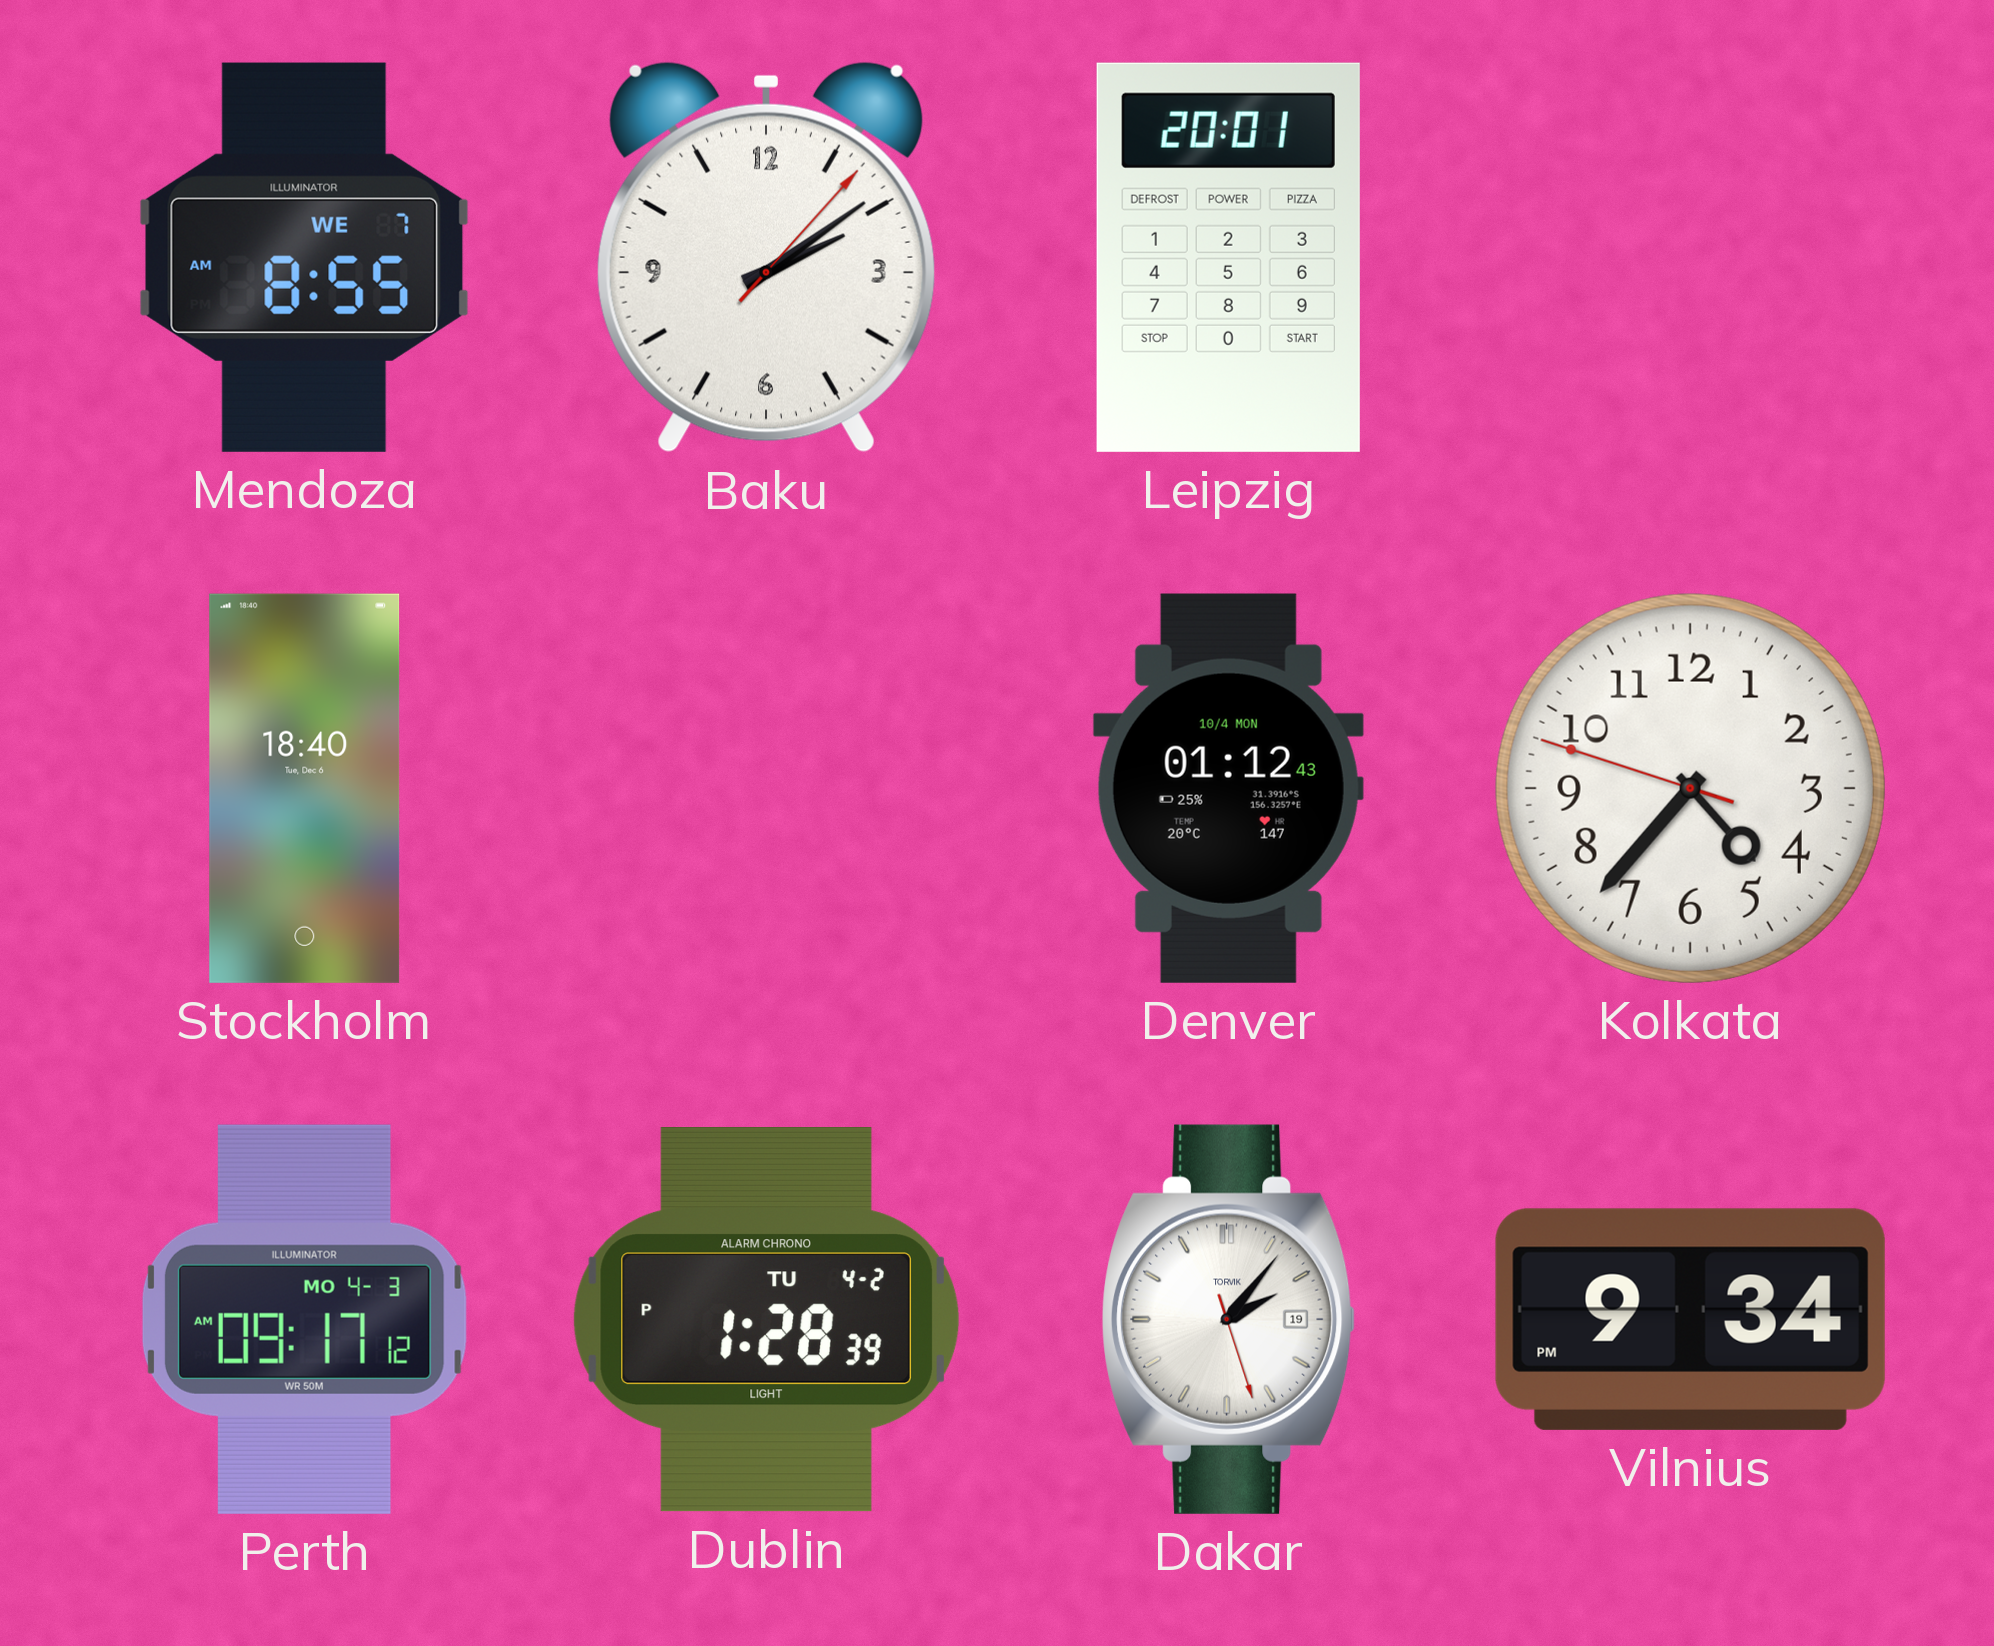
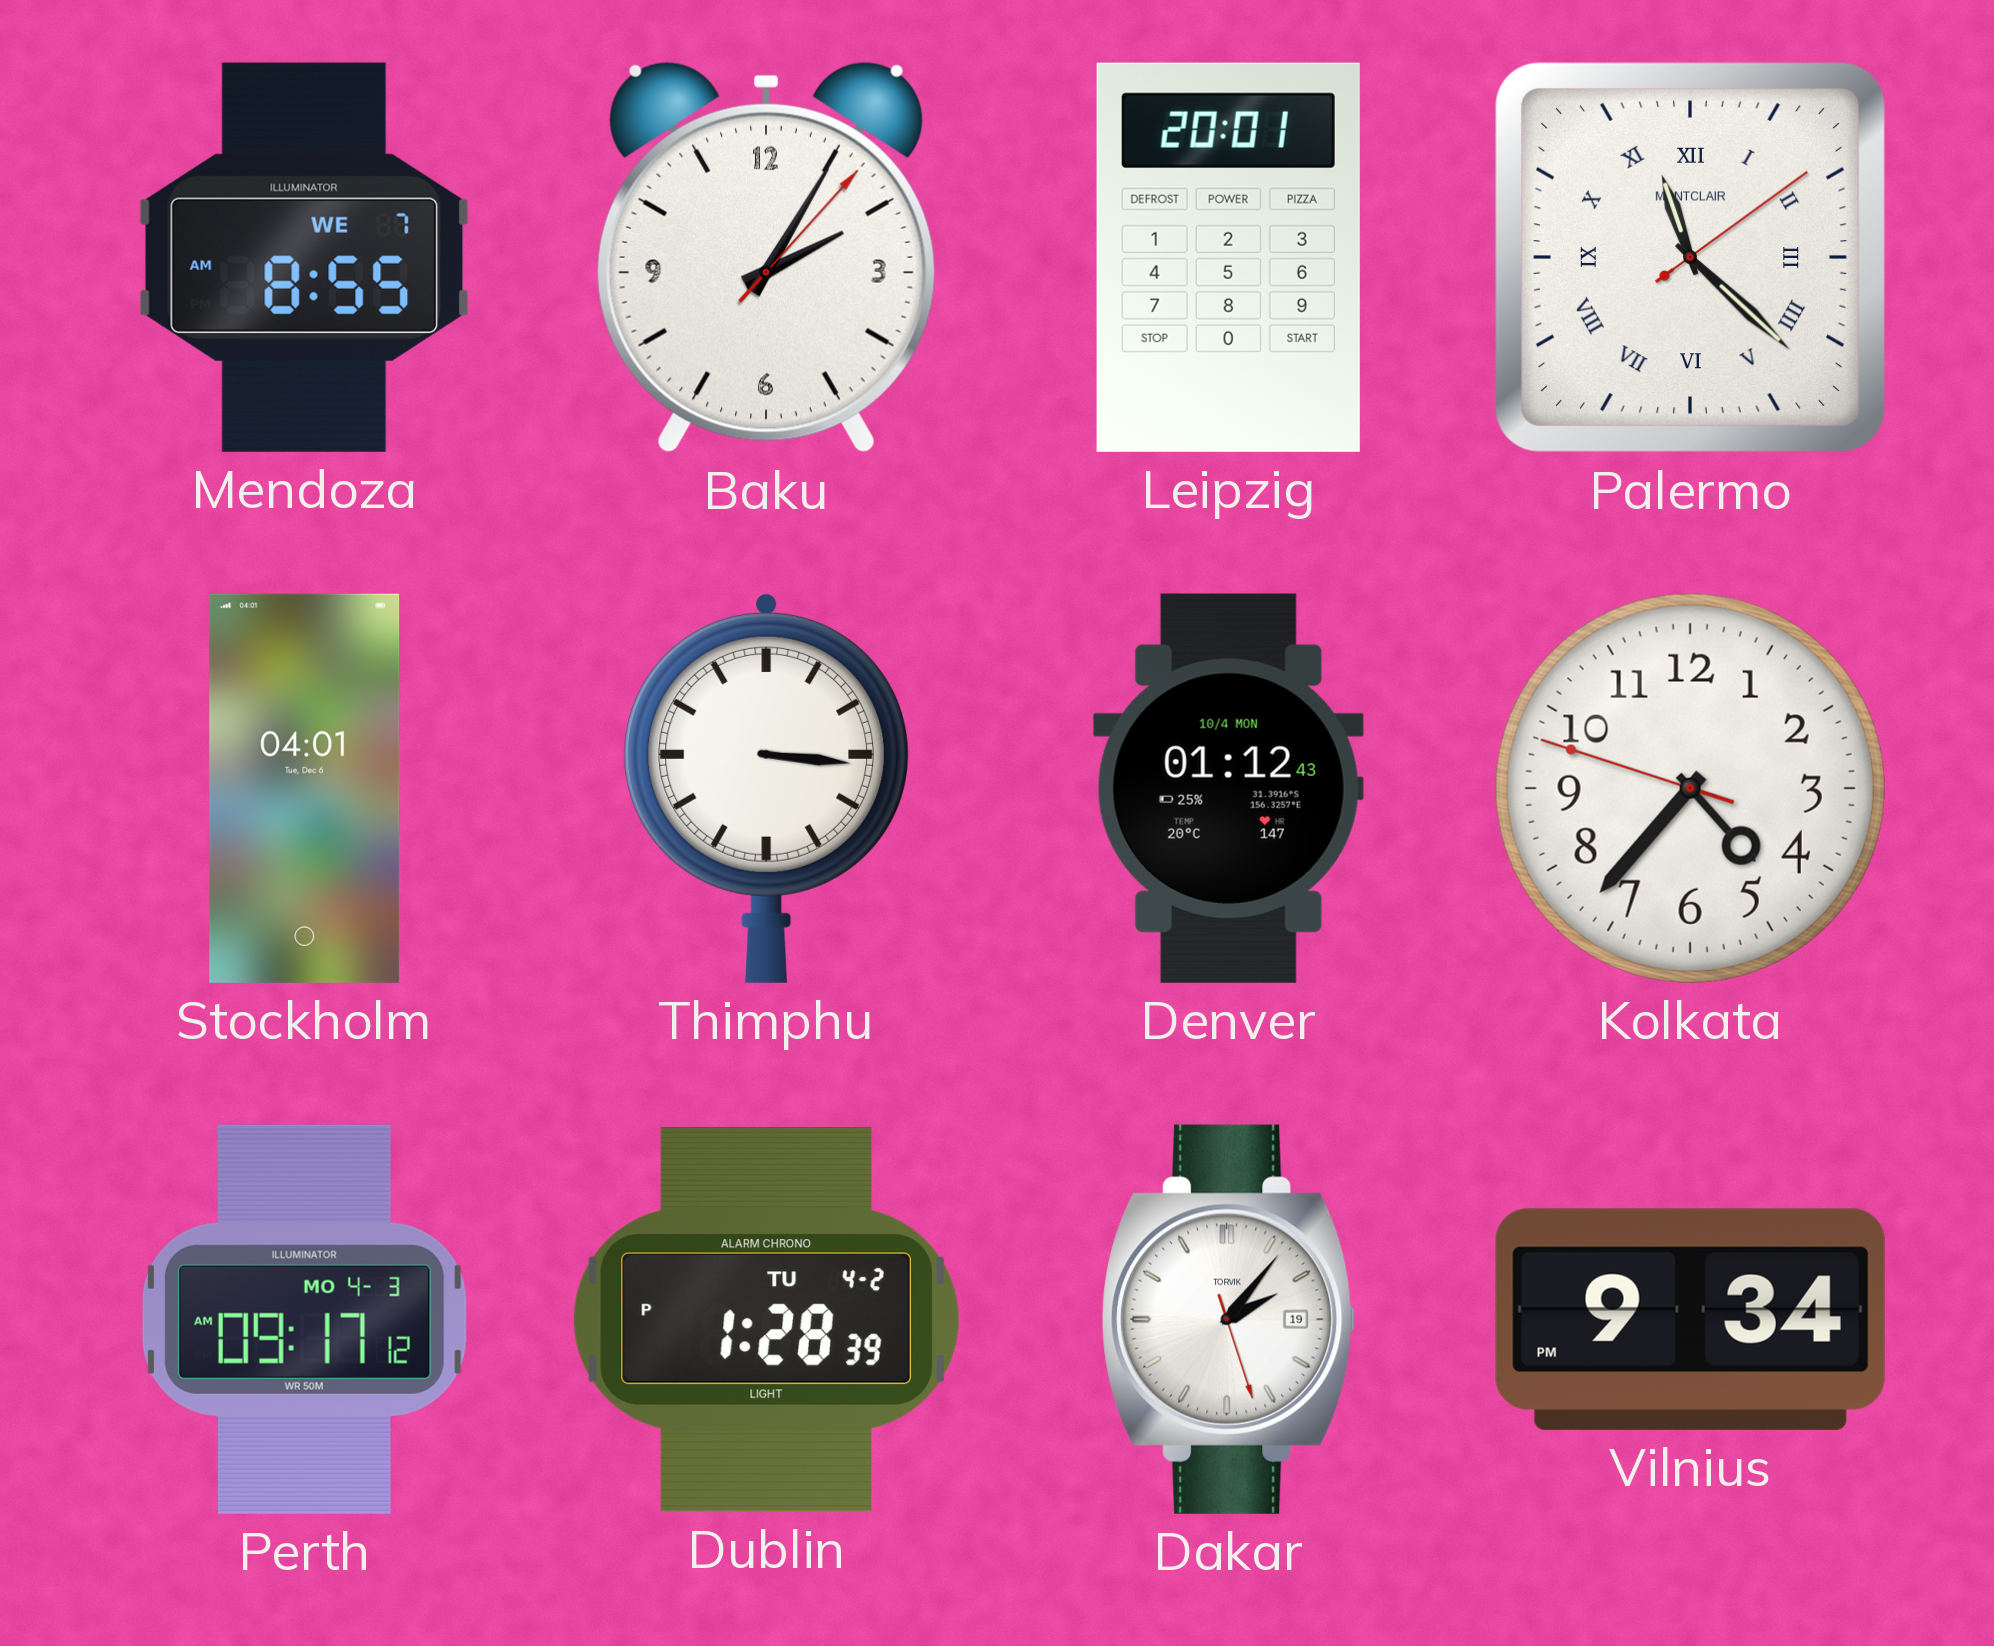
Baku: 2:09 -> 2:05 (766, 257)
Palermo: none -> 11:22 (1690, 257)
Stockholm: 18:40 -> 04:01 (305, 788)
Thimphu: none -> 3:16 (767, 788)
